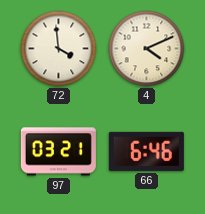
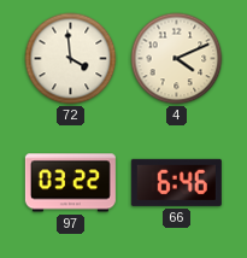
97: 03:21 -> 03:22 (70, 183)
